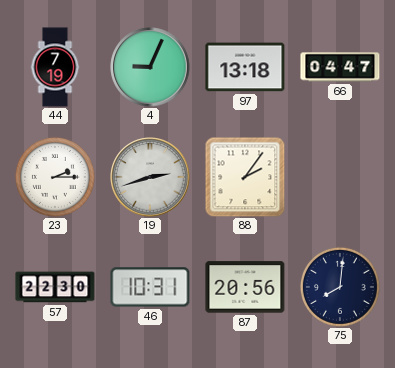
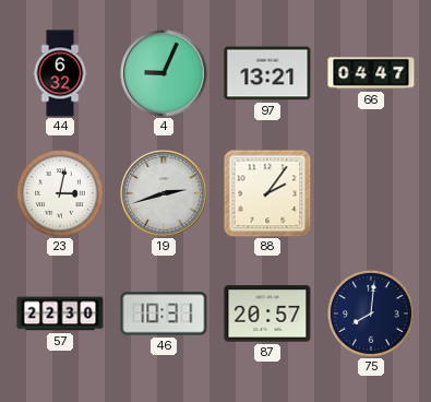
44: 7:19 -> 6:32 (60, 73)
97: 13:18 -> 13:21 (267, 73)
23: 2:15 -> 3:02 (60, 193)
87: 20:56 -> 20:57 (267, 314)
